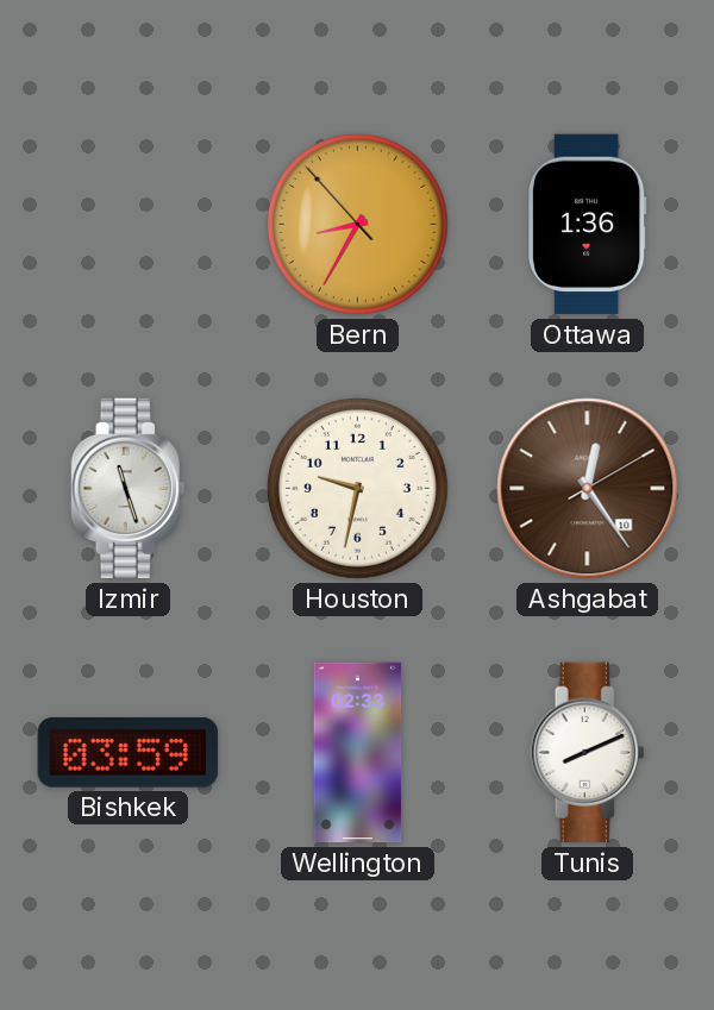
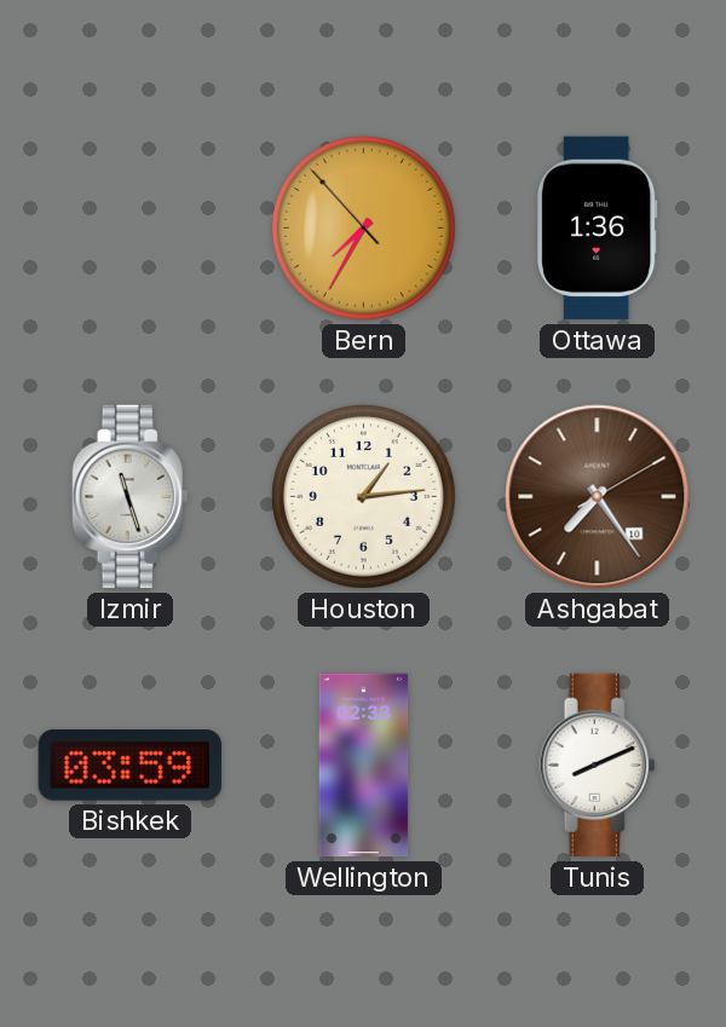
Bern: 8:34 -> 7:34 (363, 227)
Houston: 9:32 -> 1:14 (363, 496)
Ashgabat: 12:24 -> 7:24 (598, 497)
